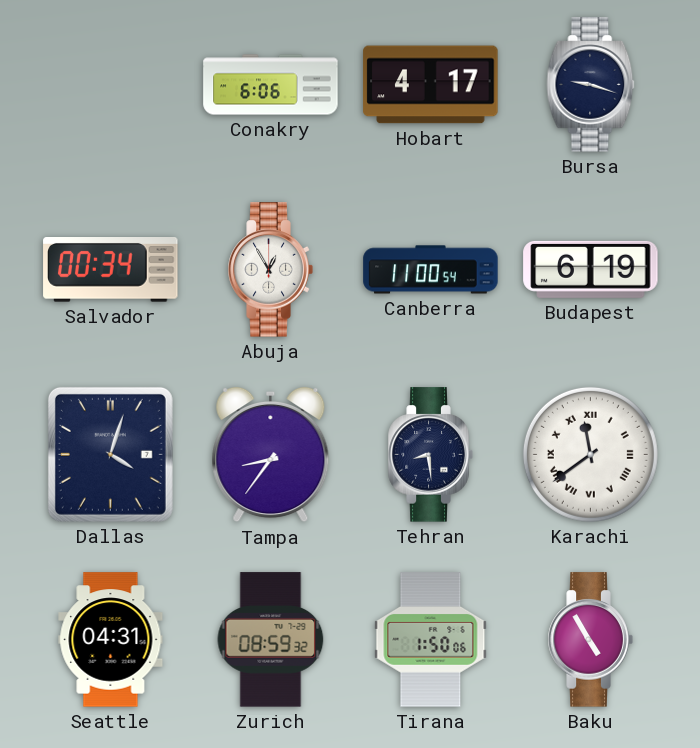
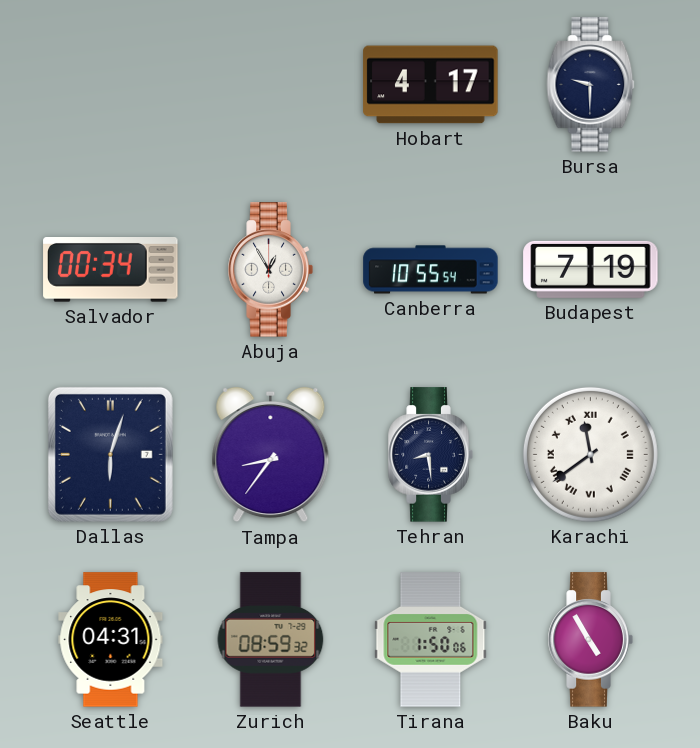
Conakry: 6:06 -> none (271, 85)
Bursa: 9:18 -> 9:30 (591, 85)
Canberra: 11:00 -> 10:55 (431, 270)
Budapest: 6:19 -> 7:19 (591, 269)
Dallas: 4:03 -> 6:03 (110, 454)
